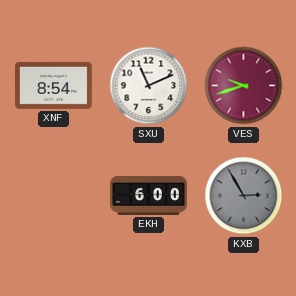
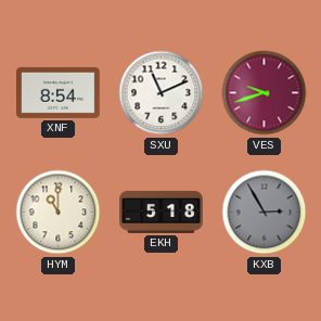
HYM: none -> 11:00 (59, 213)
EKH: 6:00 -> 5:18 (162, 211)
